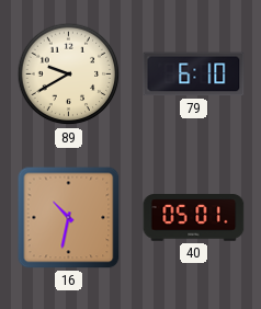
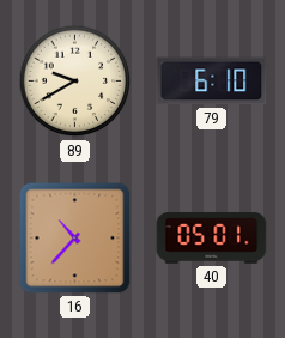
16: 10:32 -> 10:37 (75, 239)
